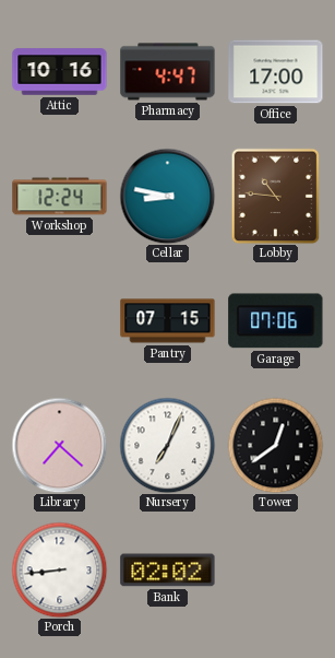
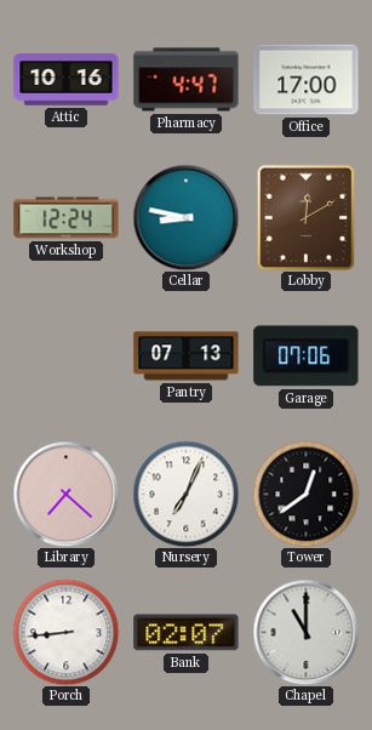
Lobby: 10:46 -> 12:10 (307, 217)
Pantry: 07:15 -> 07:13 (187, 357)
Bank: 02:02 -> 02:07 (187, 633)
Chapel: none -> 11:00 (305, 632)
